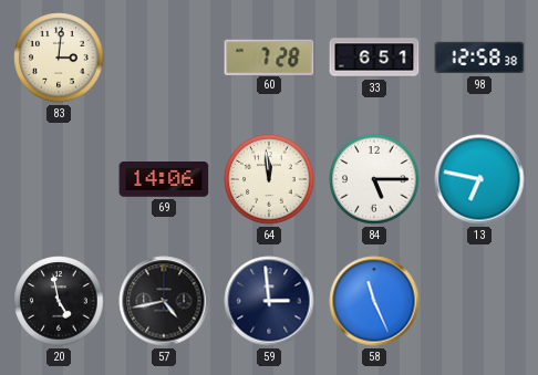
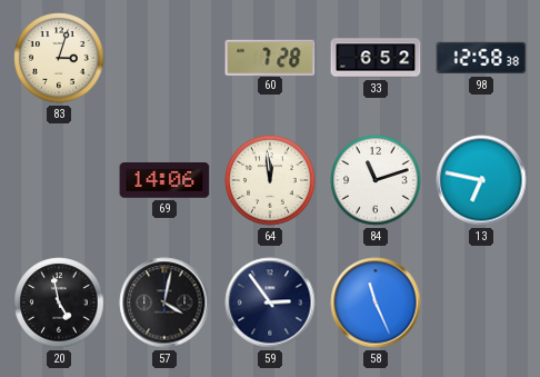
83: 3:01 -> 3:03 (59, 58)
33: 6:51 -> 6:52 (376, 58)
84: 5:15 -> 11:12 (376, 180)
57: 4:43 -> 4:02 (164, 302)
59: 2:59 -> 2:54 (270, 302)
